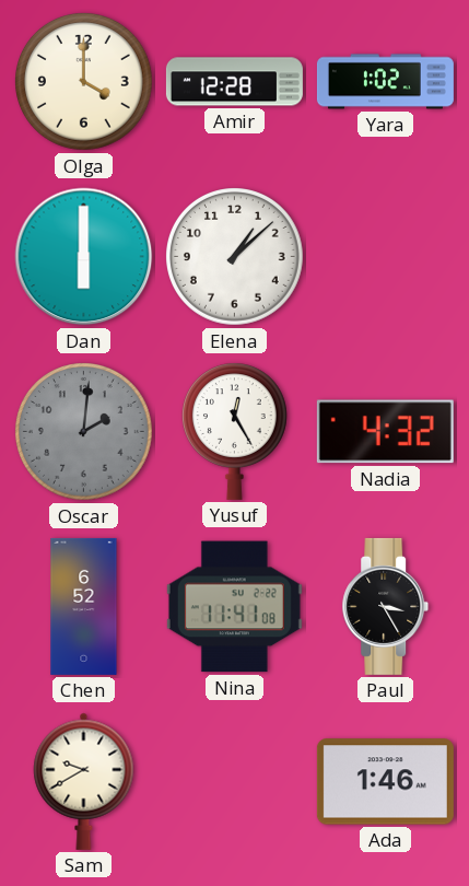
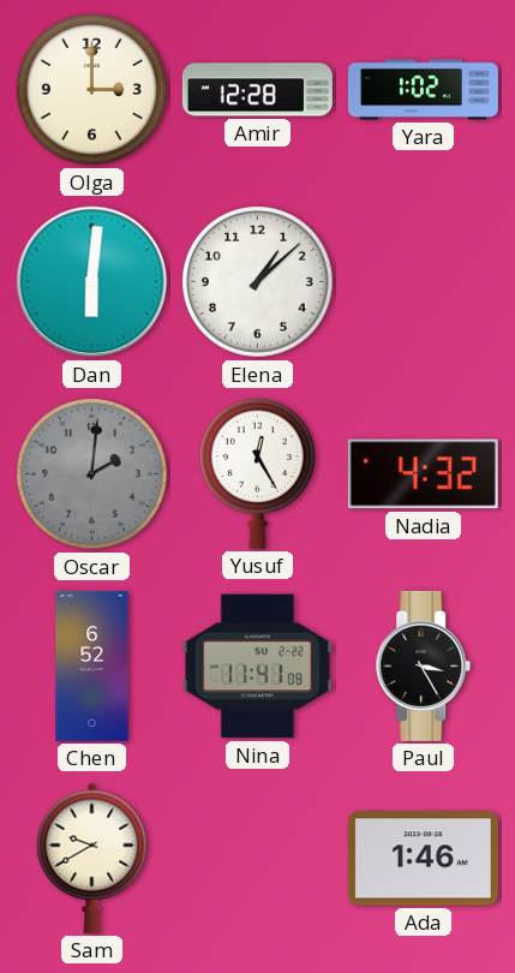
Olga: 4:00 -> 3:00 (92, 90)
Dan: 6:00 -> 6:01 (92, 282)
